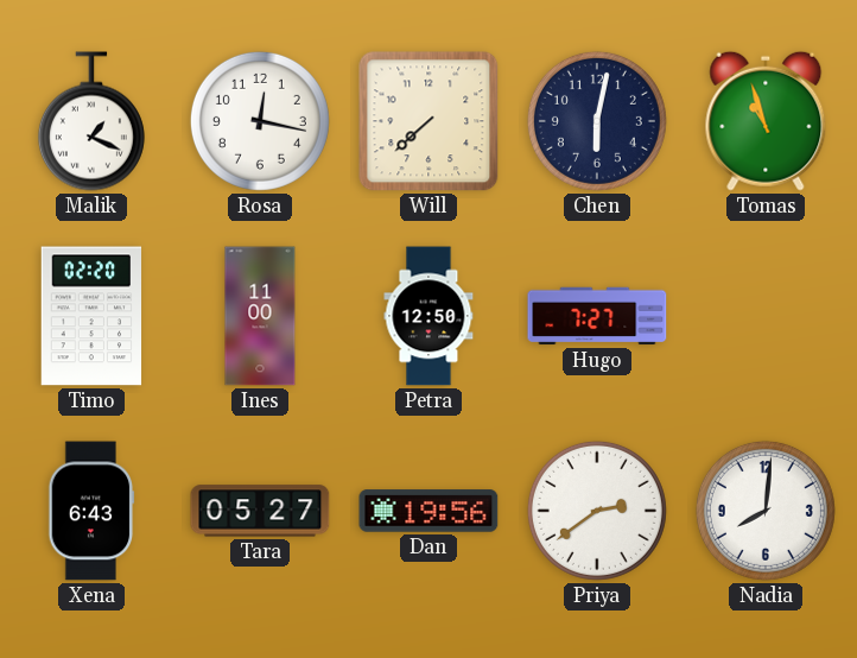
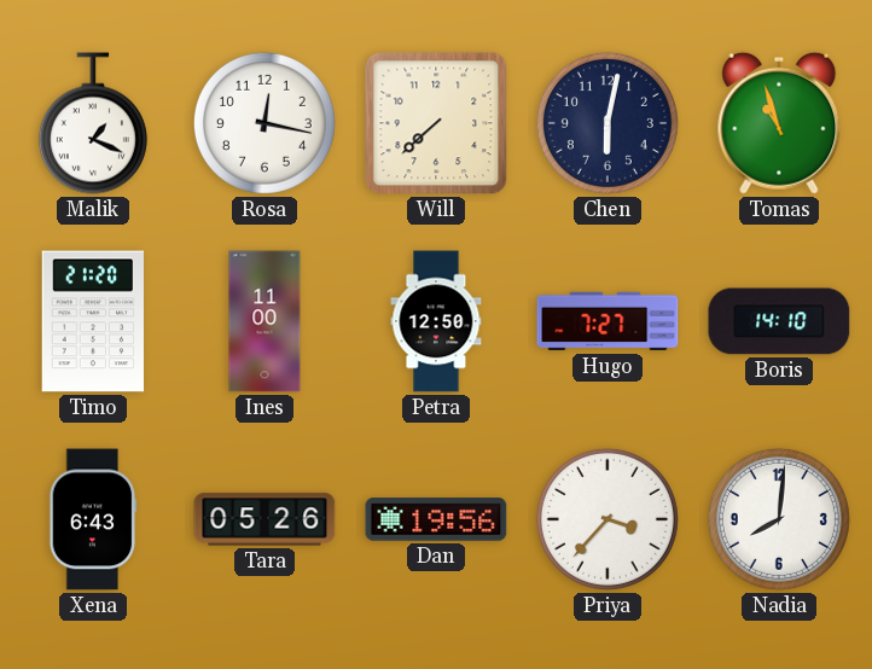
Timo: 02:20 -> 21:20 (93, 321)
Boris: none -> 14:10 (779, 321)
Tara: 05:27 -> 05:26 (264, 519)
Priya: 2:39 -> 3:37 (608, 519)
